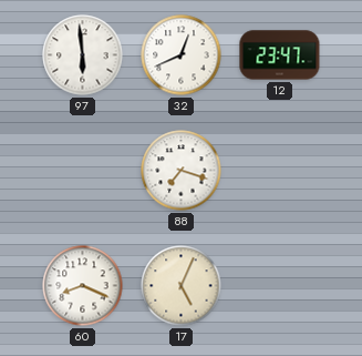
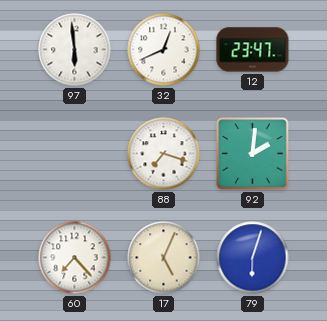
92: none -> 2:01 (253, 154)
60: 8:19 -> 7:23 (75, 258)
79: none -> 6:03 (253, 258)
